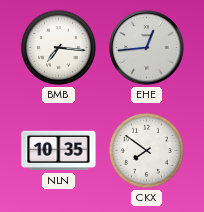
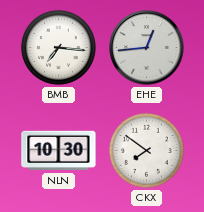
NLN: 10:35 -> 10:30 (59, 151)
